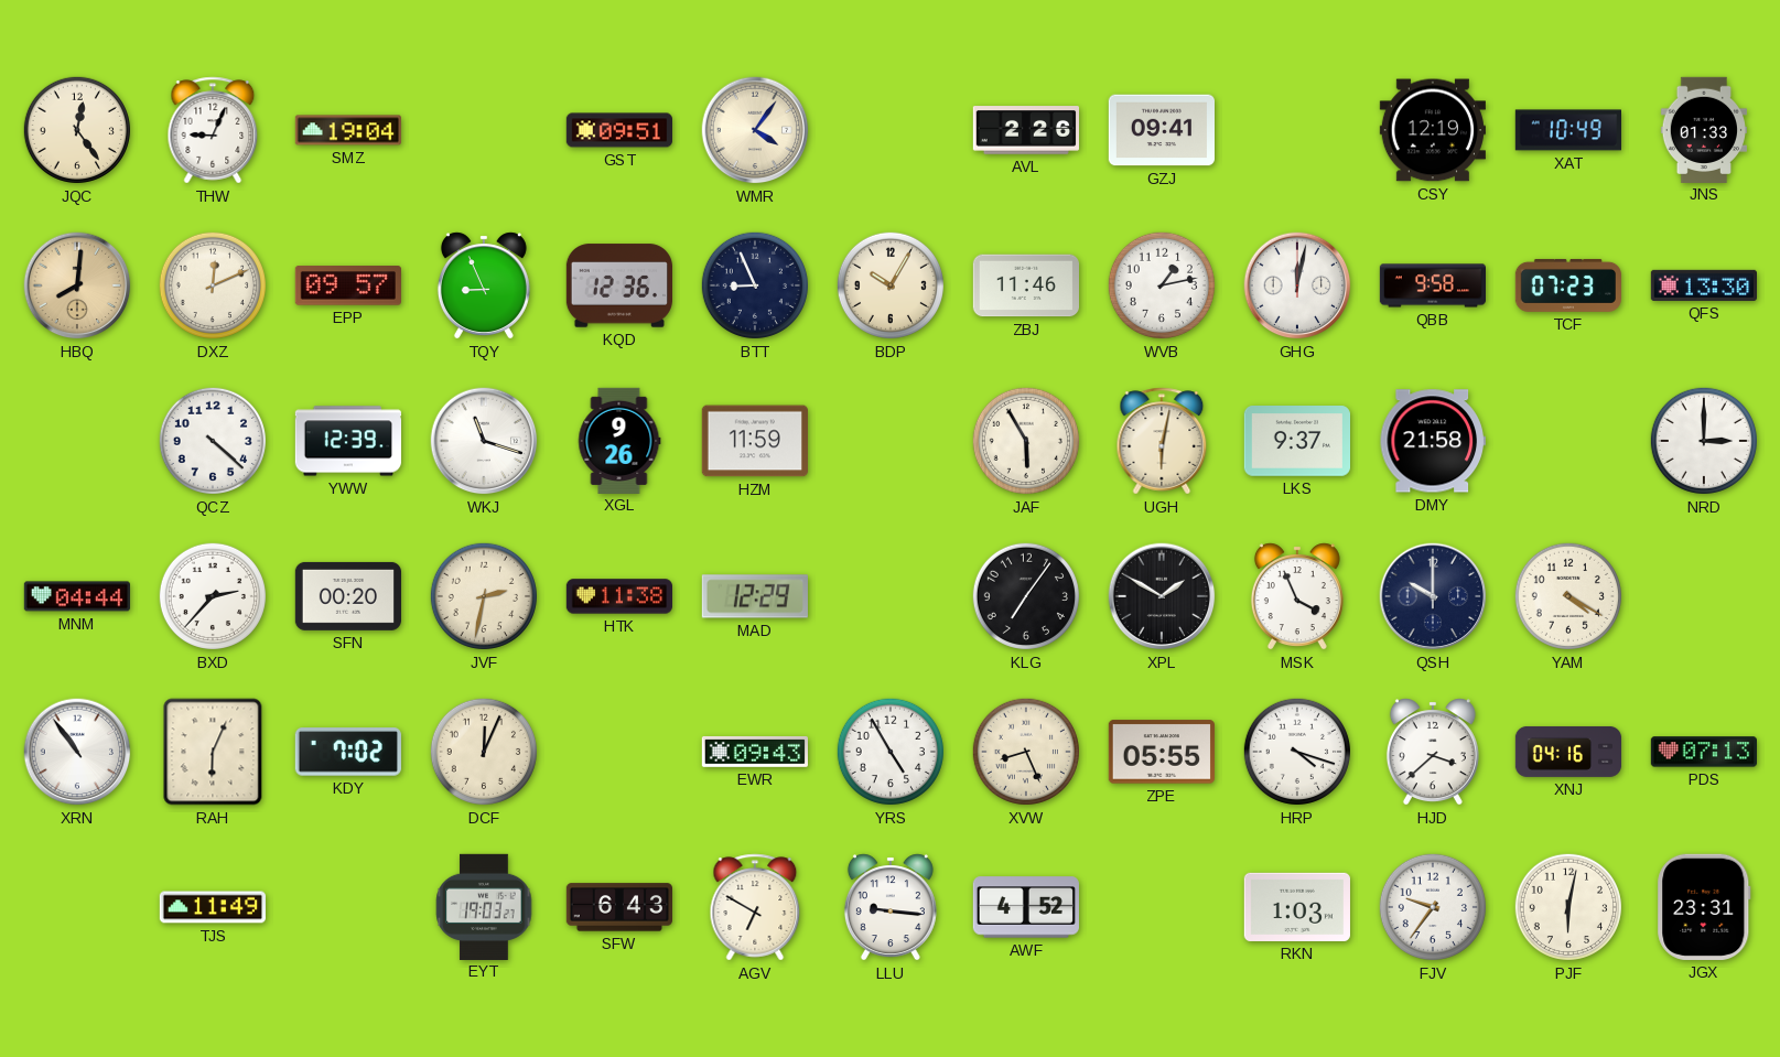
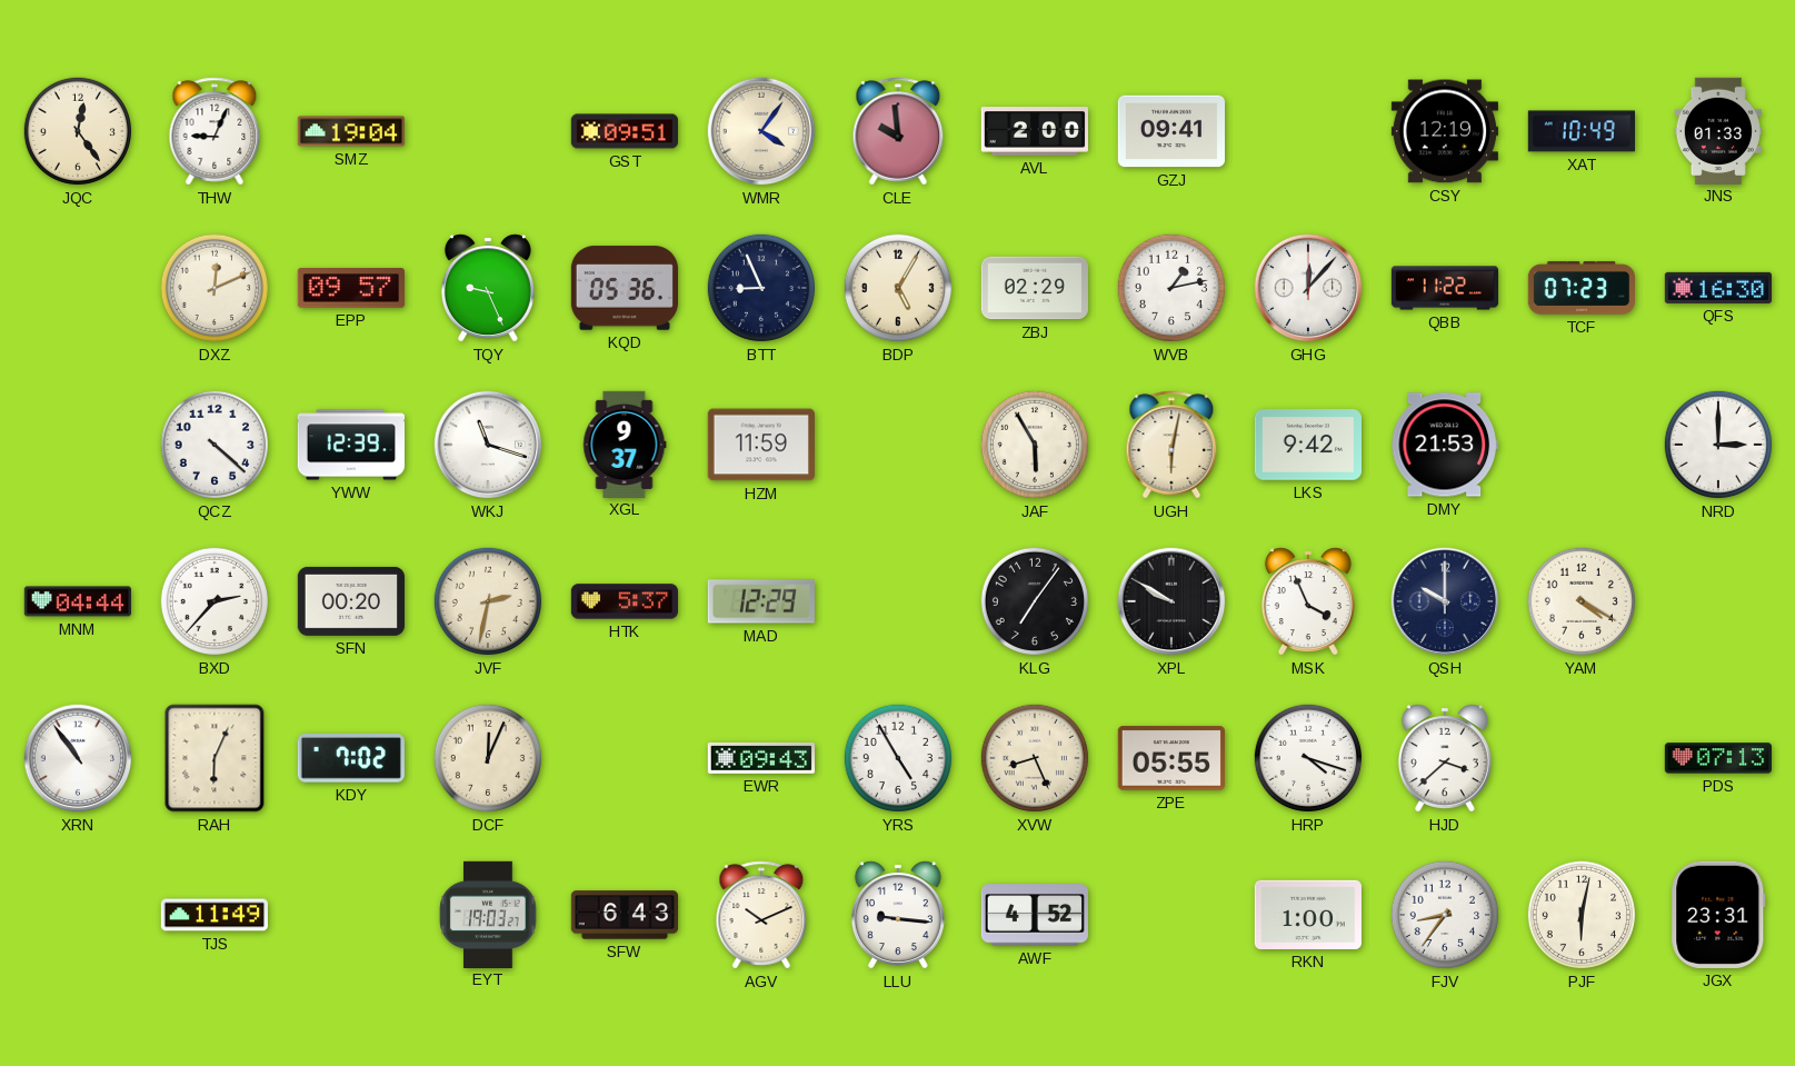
CLE: none -> 9:59 (898, 131)
AVL: 2:26 -> 2:00 (1034, 131)
HBQ: 8:01 -> none (77, 285)
TQY: 8:56 -> 9:26 (488, 288)
KQD: 12:36 -> 05:36 (624, 288)
BDP: 10:05 -> 5:05 (898, 288)
ZBJ: 11:46 -> 02:29 (1034, 288)
GHG: 12:02 -> 12:07 (1308, 288)
QBB: 9:58 -> 11:22 (1445, 288)
QFS: 13:30 -> 16:30 (1717, 288)
XGL: 9:26 -> 9:37 (625, 444)
LKS: 9:37 -> 9:42 (1307, 446)
DMY: 21:58 -> 21:53 (1445, 445)
HTK: 11:38 -> 5:37 (624, 601)
XPL: 1:50 -> 9:50 (1171, 601)
XNJ: 04:16 -> none (1568, 752)
AGV: 6:50 -> 10:11 (761, 915)
RKN: 1:03 -> 1:00 (1308, 915)
FJV: 9:36 -> 8:36 (1445, 915)
